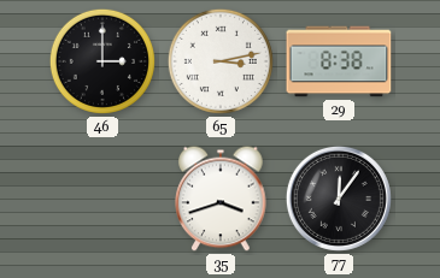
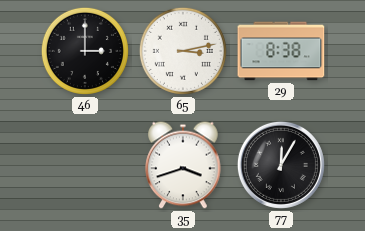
77: 12:06 -> 12:05 (281, 165)
